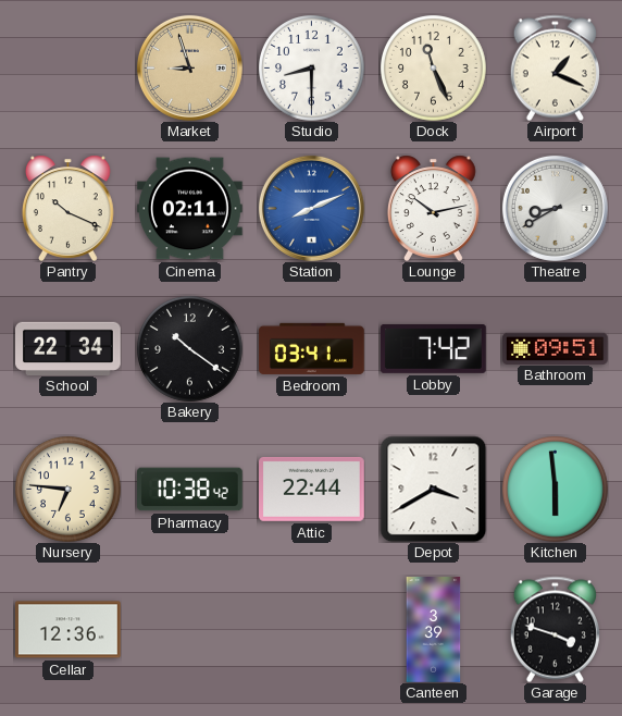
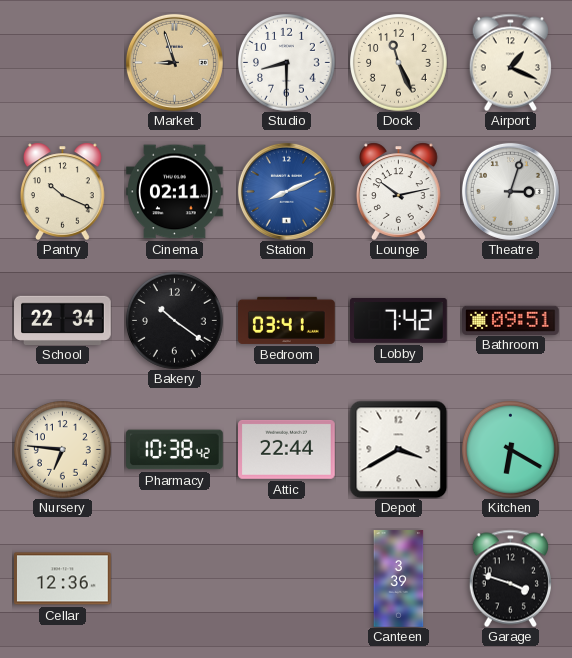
Theatre: 8:40 -> 3:03 (510, 191)
Kitchen: 5:59 -> 6:20 (511, 450)
